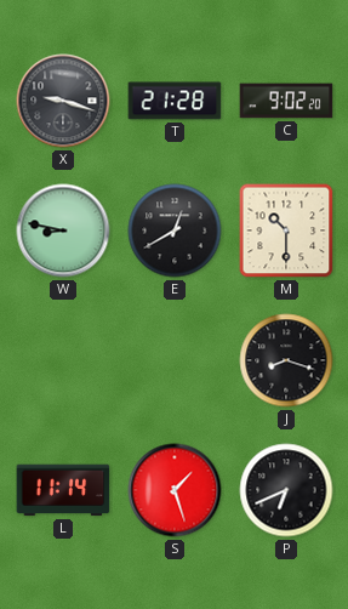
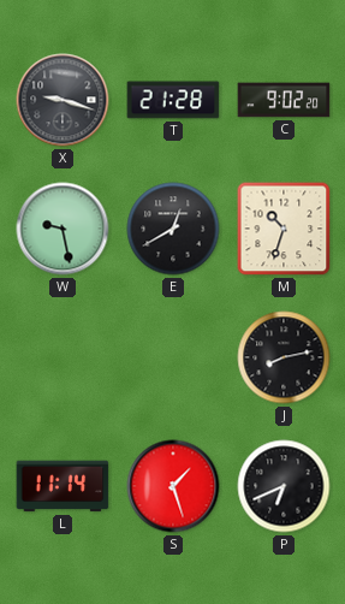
W: 8:47 -> 9:28 (63, 229)
M: 10:30 -> 10:33 (284, 229)
J: 8:18 -> 8:13 (284, 357)
